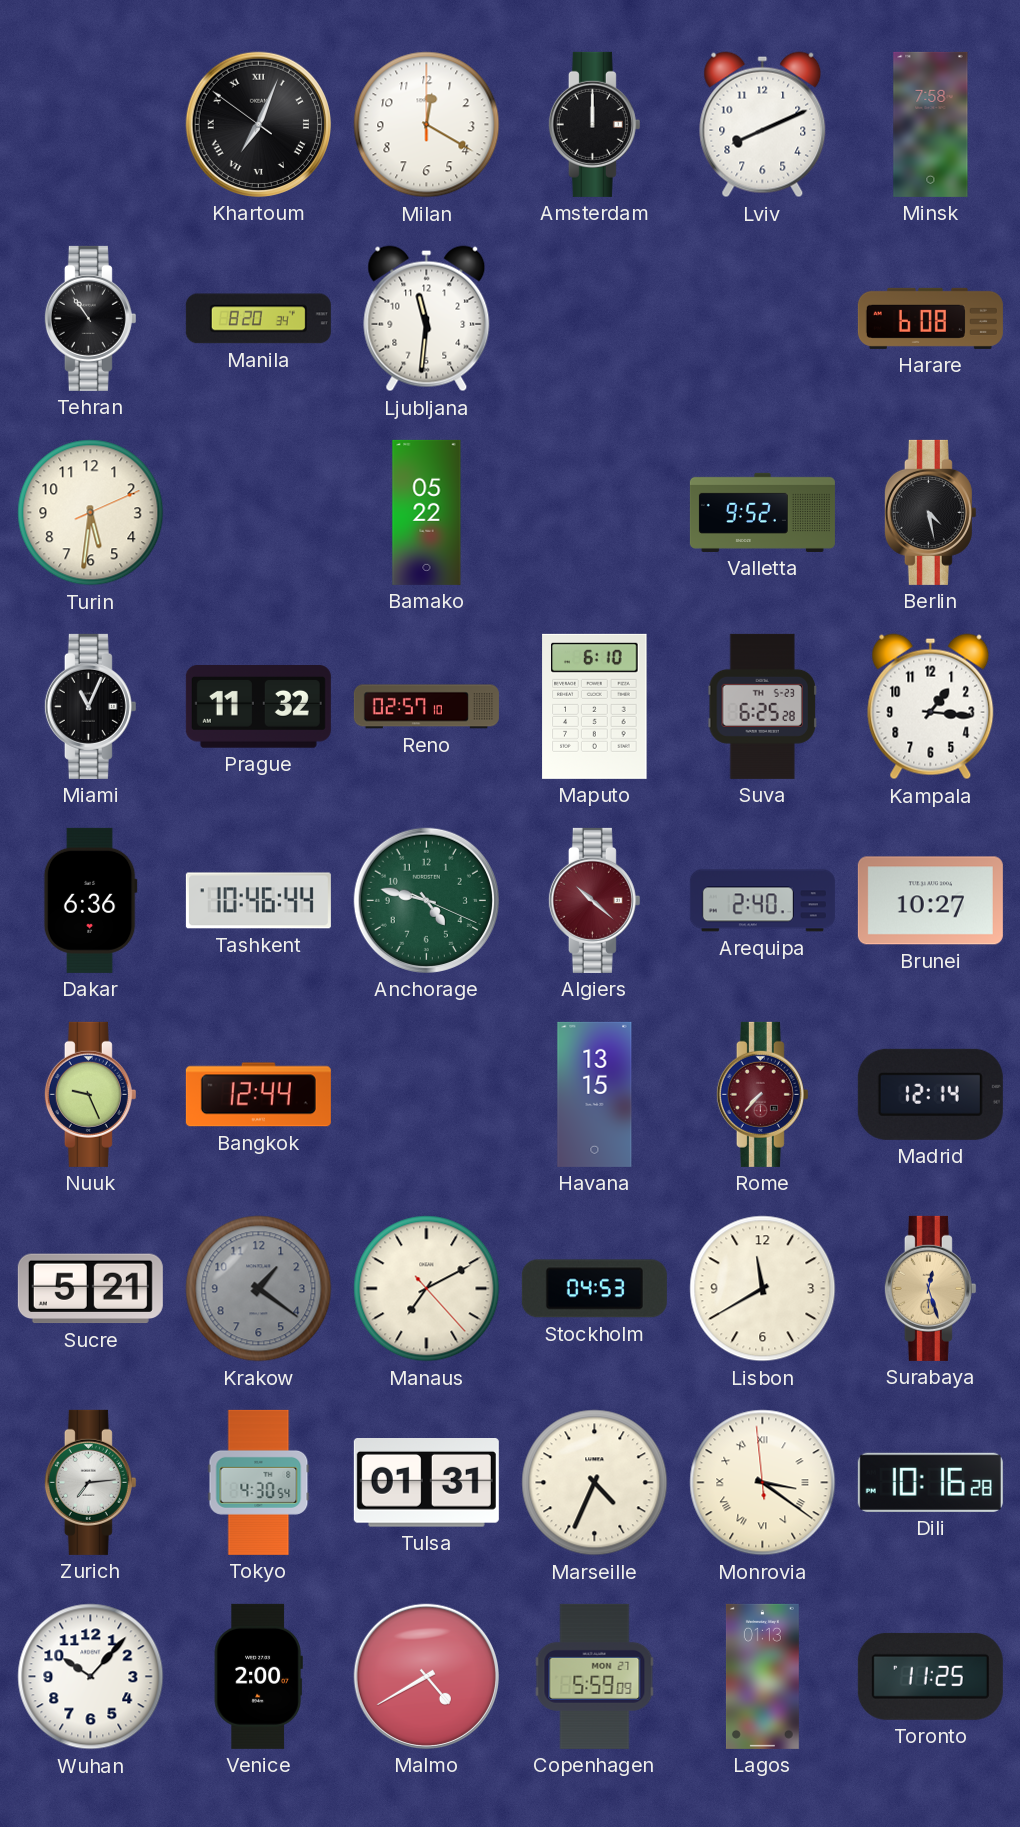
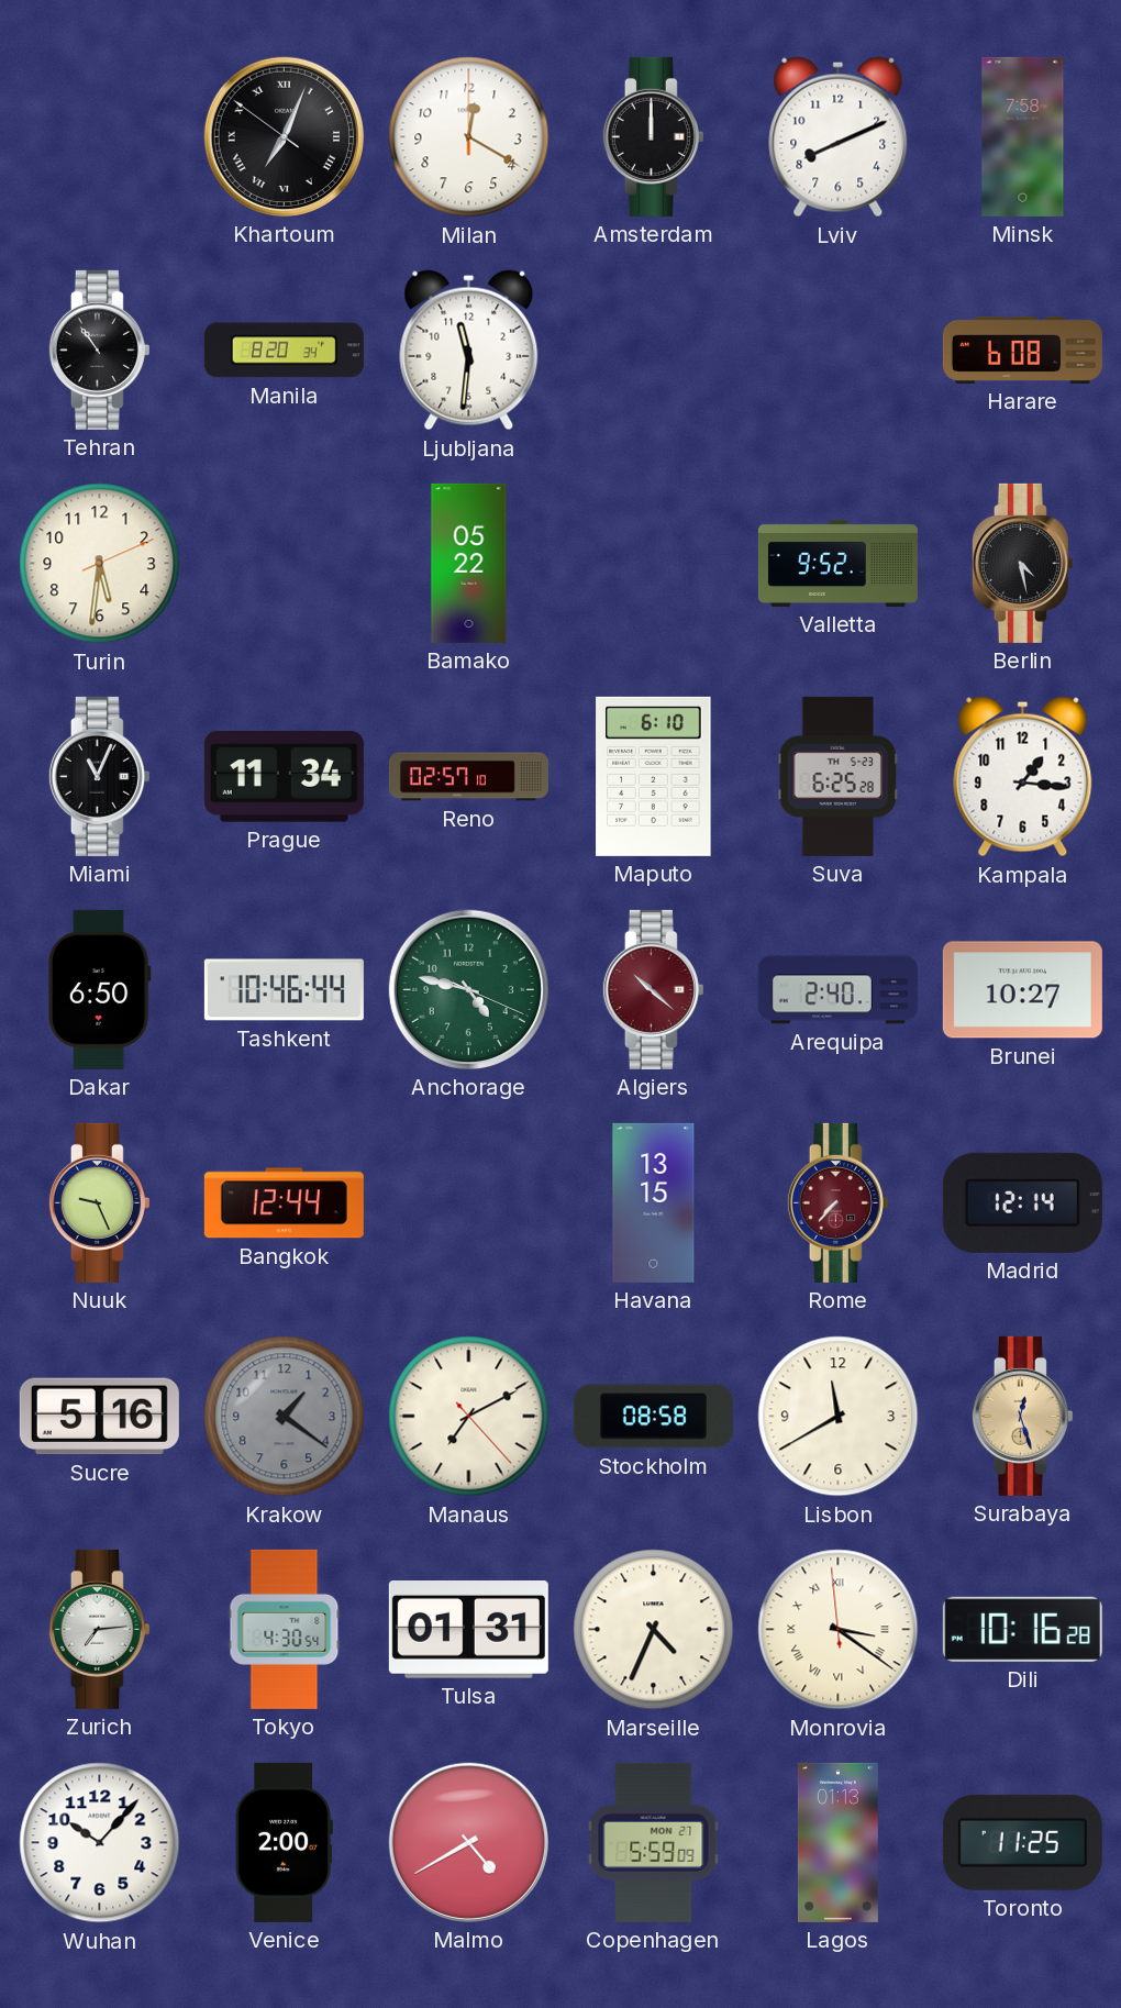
Prague: 11:32 -> 11:34 (284, 777)
Dakar: 6:36 -> 6:50 (99, 989)
Sucre: 5:21 -> 5:16 (99, 1417)
Stockholm: 04:53 -> 08:58 (653, 1417)
